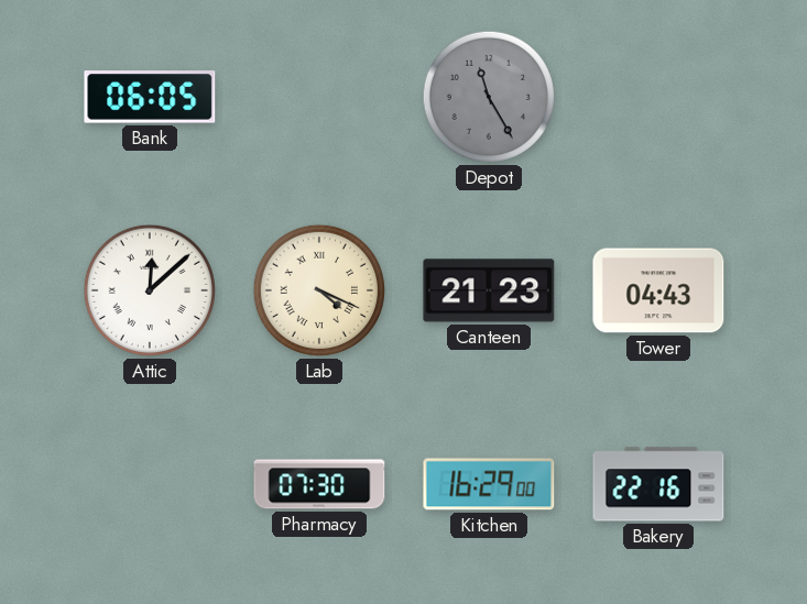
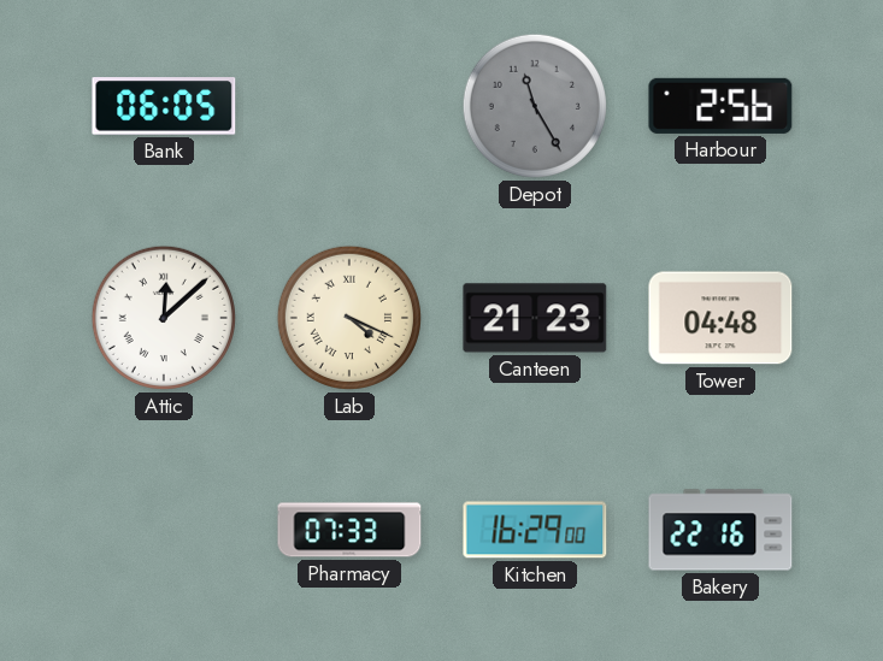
Harbour: none -> 2:56 (720, 106)
Tower: 04:43 -> 04:48 (720, 318)
Pharmacy: 07:30 -> 07:33 (349, 530)
